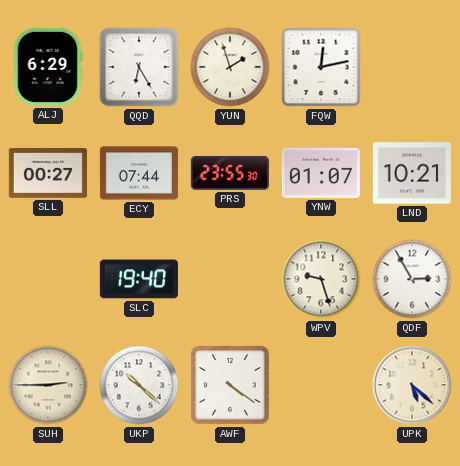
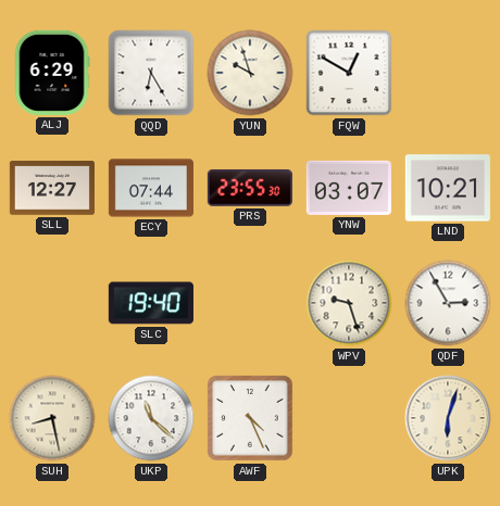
YUN: 1:57 -> 9:57 (250, 73)
FQW: 12:13 -> 12:50 (349, 73)
SLL: 00:27 -> 12:27 (52, 188)
YNW: 01:07 -> 03:07 (349, 188)
SUH: 2:45 -> 8:28 (52, 418)
UKP: 10:22 -> 11:22 (151, 418)
AWF: 4:21 -> 4:26 (250, 418)
UPK: 5:22 -> 6:03 (448, 418)
